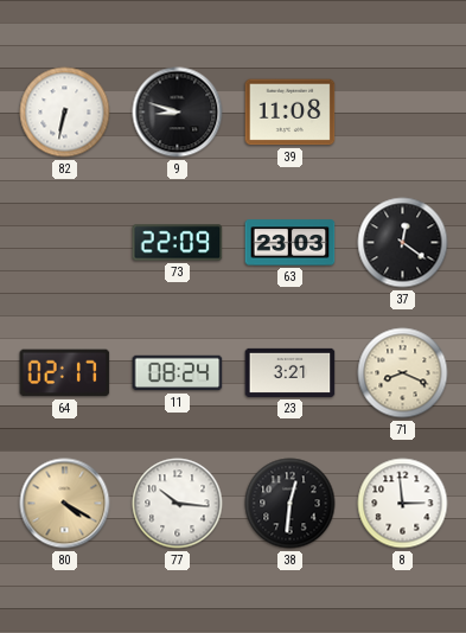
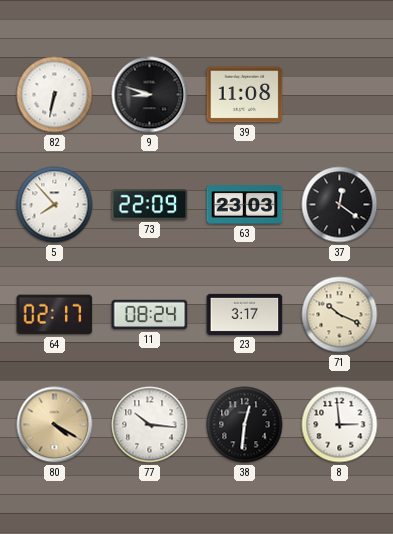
5: none -> 7:53 (55, 205)
23: 3:21 -> 3:17 (245, 314)
71: 8:19 -> 10:19 (340, 315)
